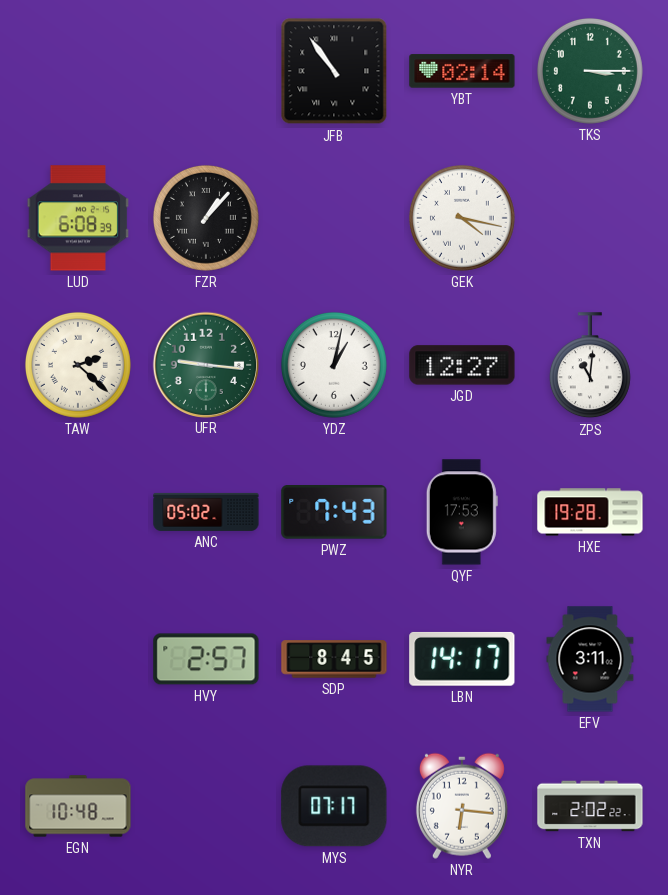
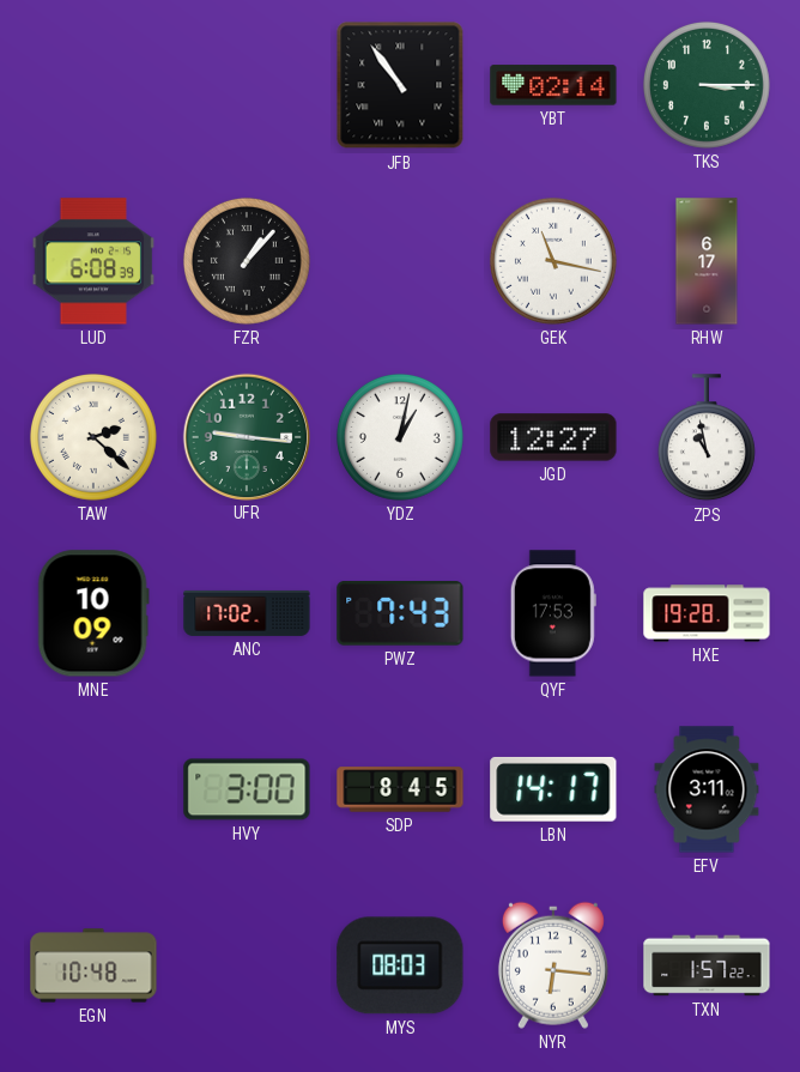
GEK: 4:17 -> 11:17 (553, 261)
RHW: none -> 6:17 (707, 261)
ZPS: 11:01 -> 10:58 (707, 438)
MNE: none -> 10:09 (93, 613)
ANC: 05:02 -> 17:02 (247, 613)
HVY: 2:57 -> 3:00 (247, 789)
MYS: 07:17 -> 08:03 (400, 965)
TXN: 2:02 -> 1:57 (707, 965)
